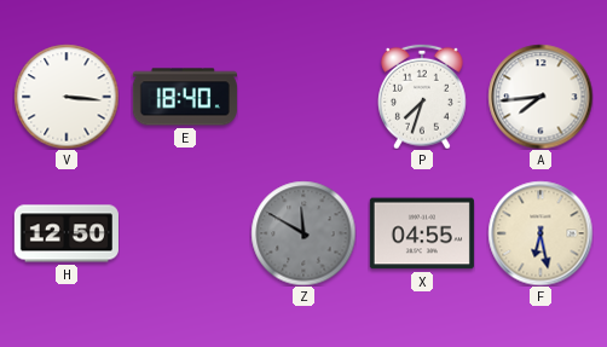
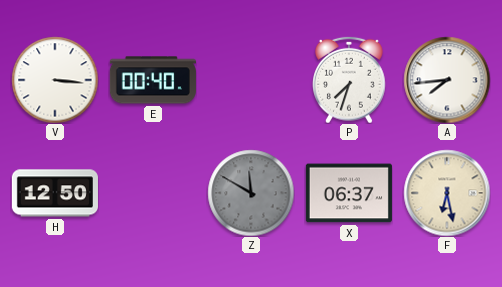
E: 18:40 -> 00:40 (153, 80)
X: 04:55 -> 06:37 (349, 193)
